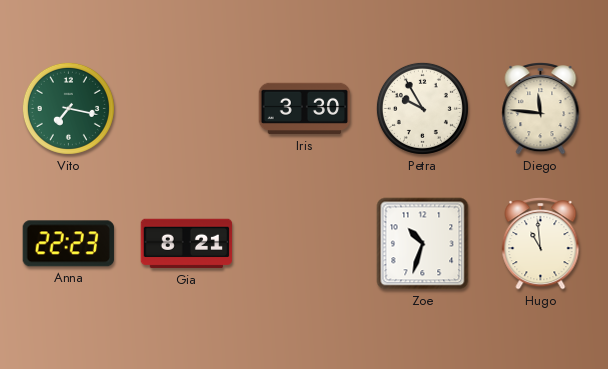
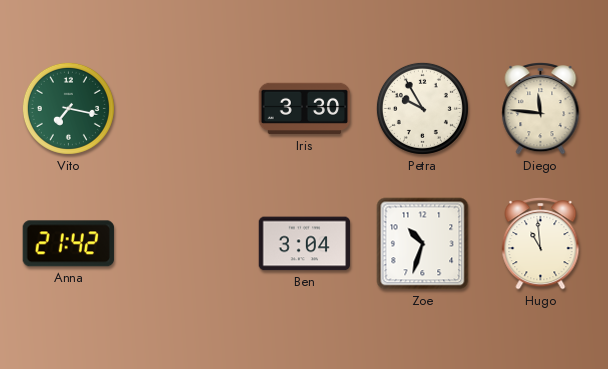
Anna: 22:23 -> 21:42 (68, 244)
Gia: 8:21 -> none (187, 244)
Ben: none -> 3:04 (305, 244)
